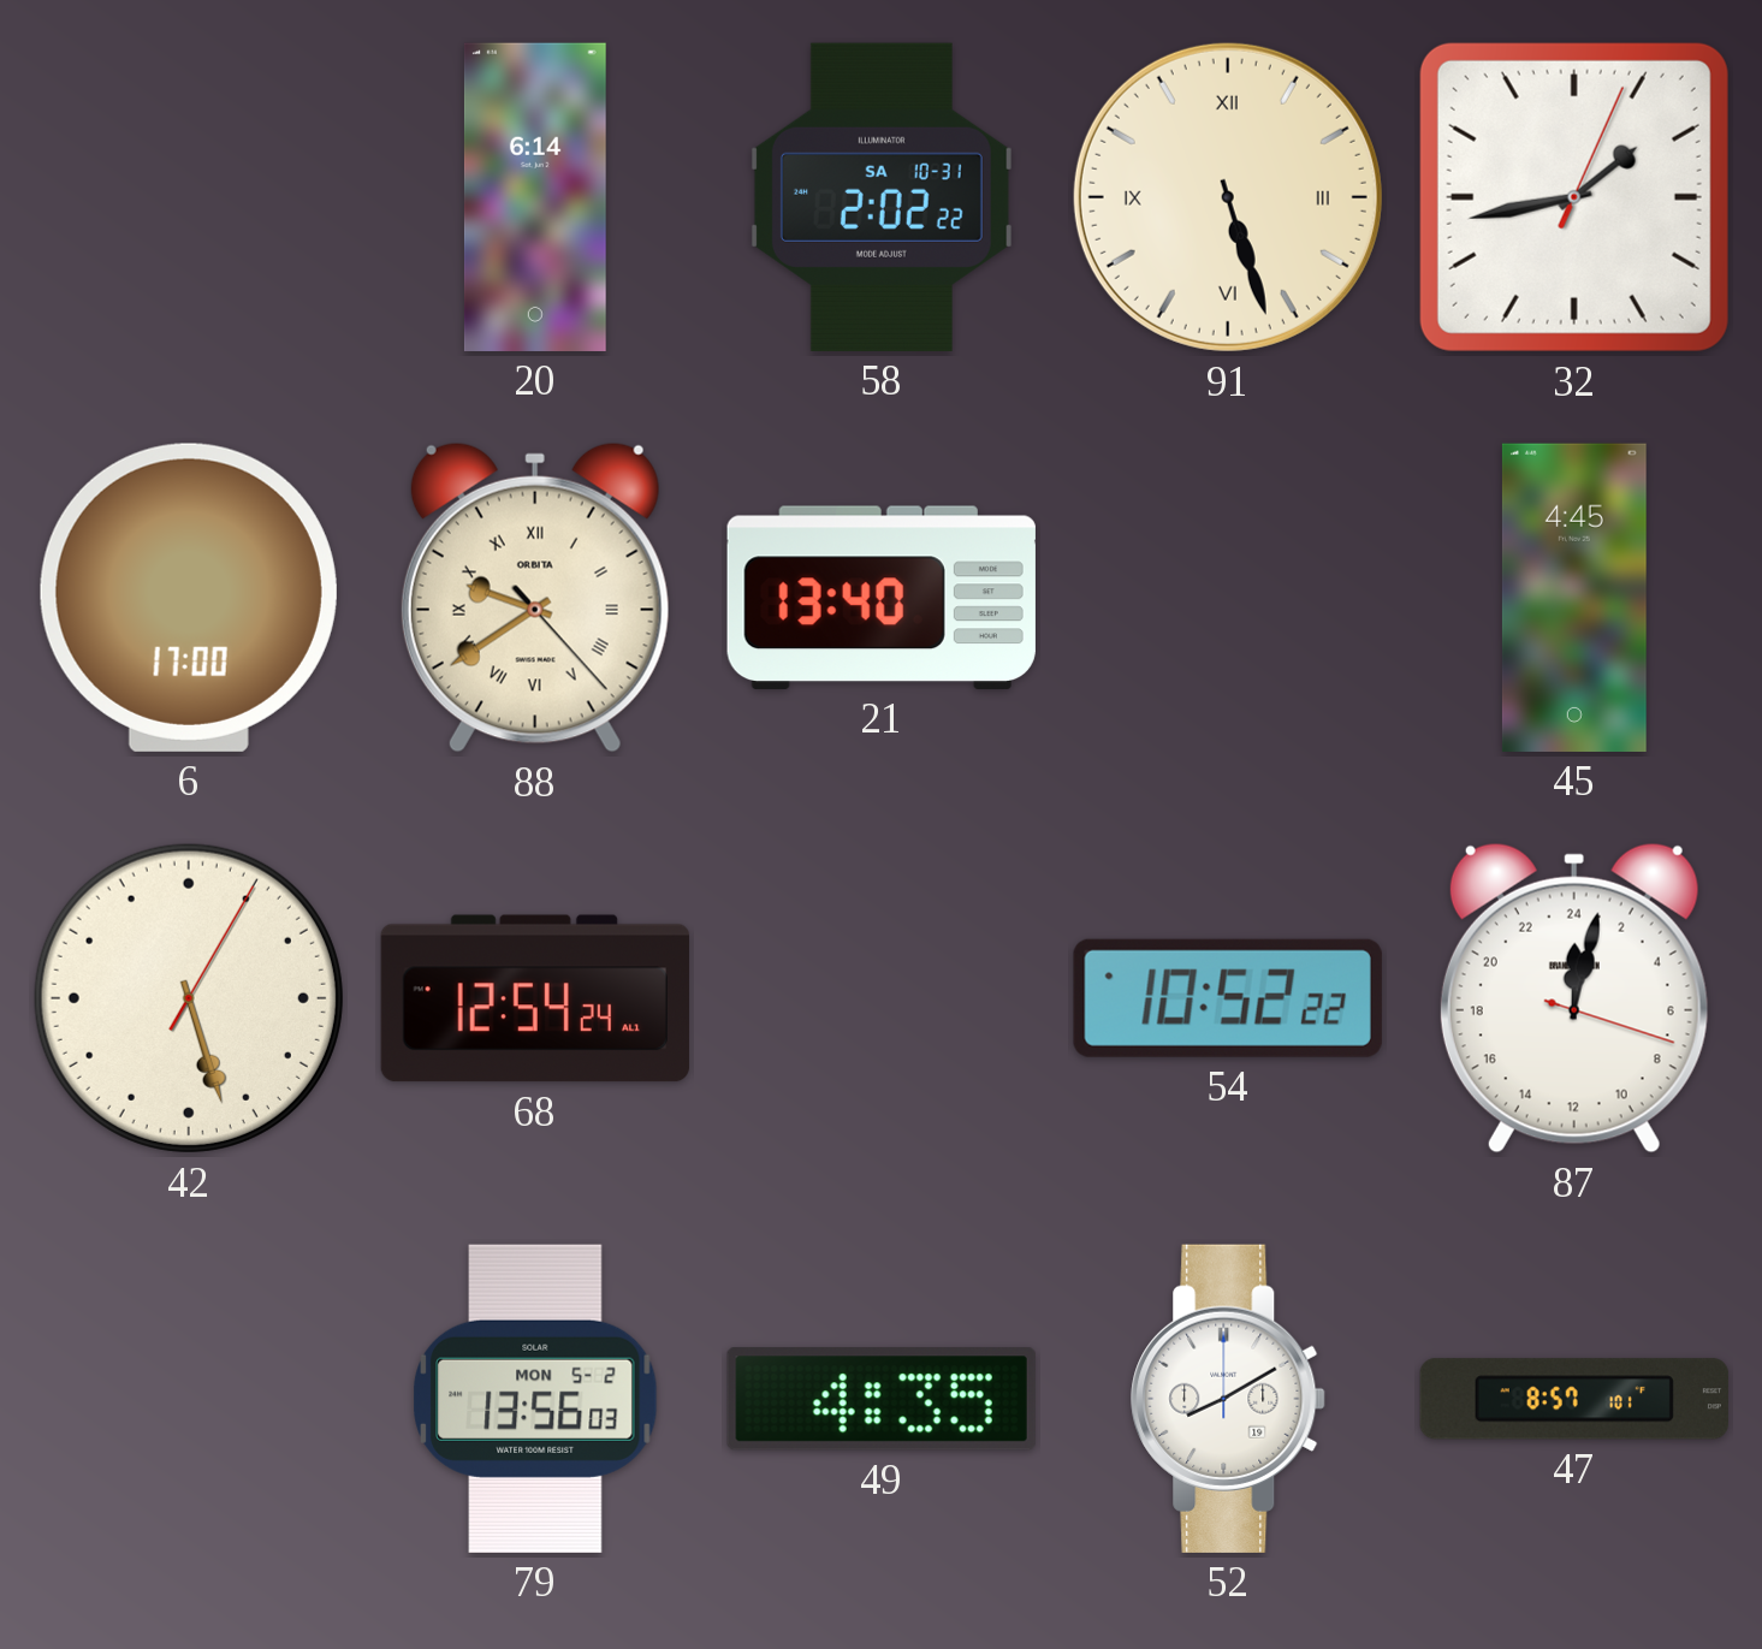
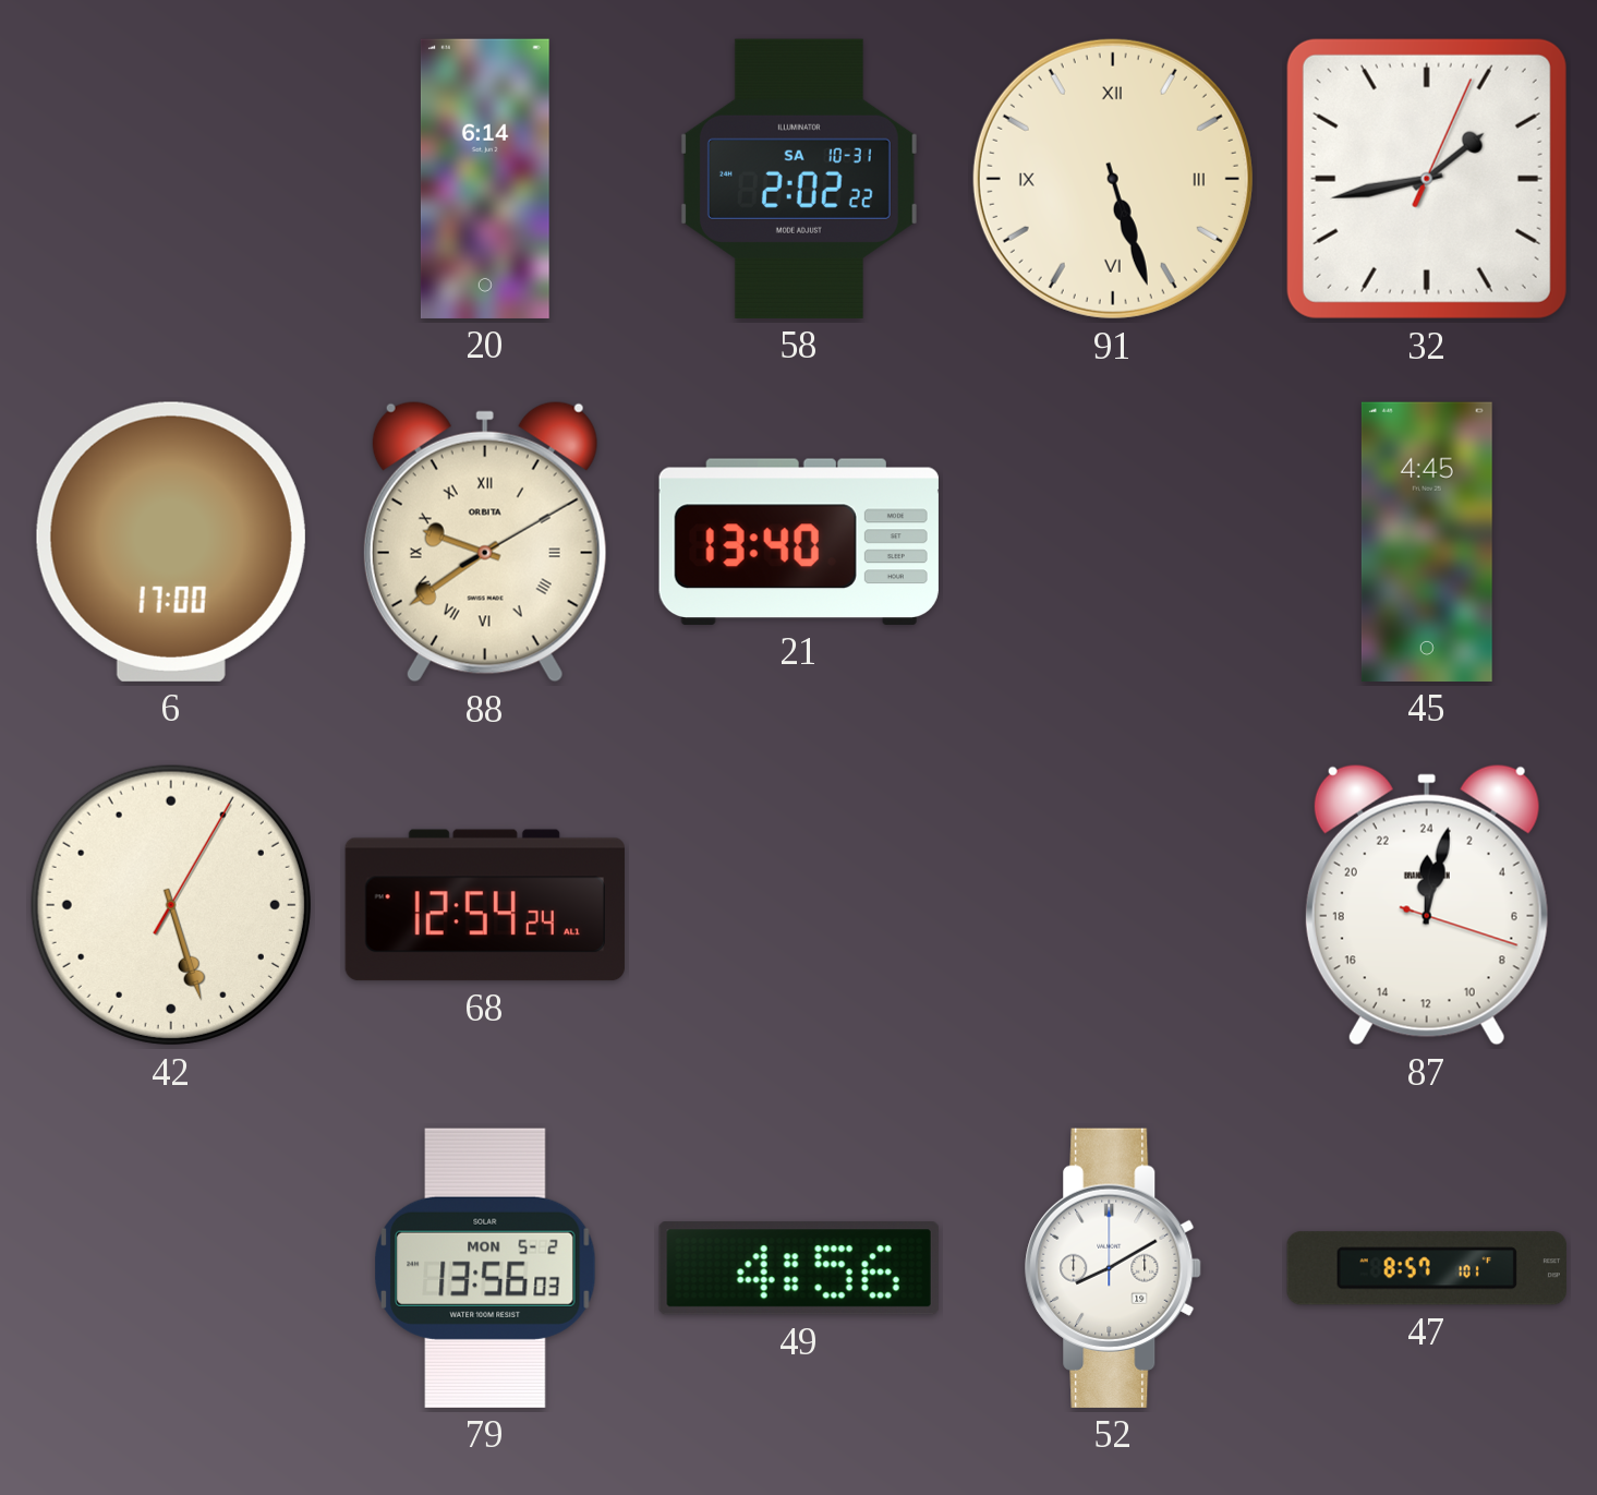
88: 9:39:23 -> 9:39:10 (485, 542)
54: 10:52 -> none (1228, 998)
49: 4:35 -> 4:56 (799, 1268)
